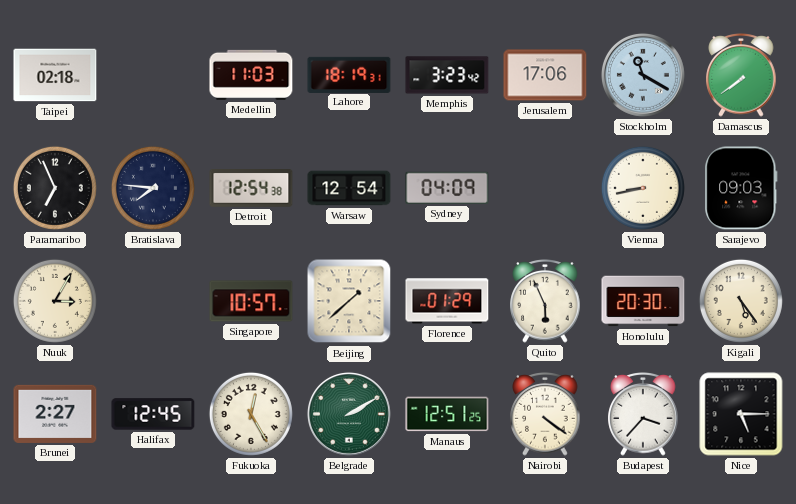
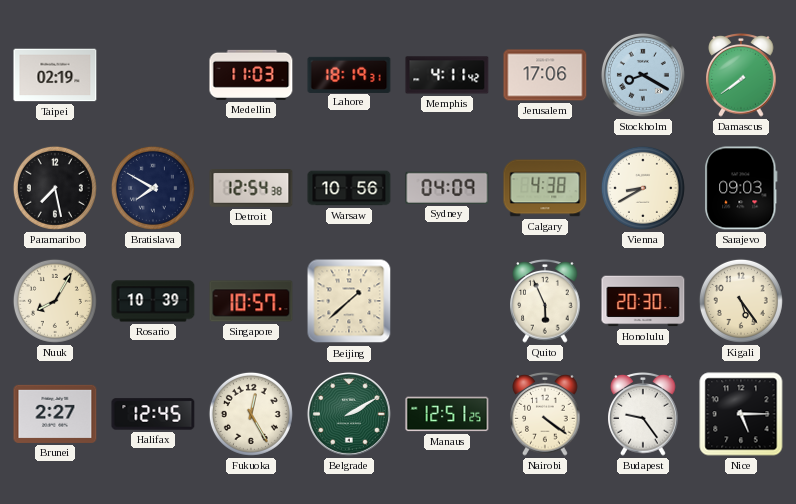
Taipei: 02:18 -> 02:19 (55, 75)
Memphis: 3:23 -> 4:11 (447, 75)
Stockholm: 11:20 -> 8:20 (643, 75)
Paramaribo: 6:56 -> 7:28 (55, 188)
Bratislava: 7:46 -> 7:50 (153, 188)
Warsaw: 12:54 -> 10:56 (349, 188)
Calgary: none -> 4:38 (545, 188)
Vienna: 8:43 -> 8:40 (643, 188)
Nuuk: 3:05 -> 8:05 (55, 301)
Rosario: none -> 10:39 (153, 301)
Florence: 01:29 -> none (447, 301)
Budapest: 3:37 -> 9:24 (643, 415)
